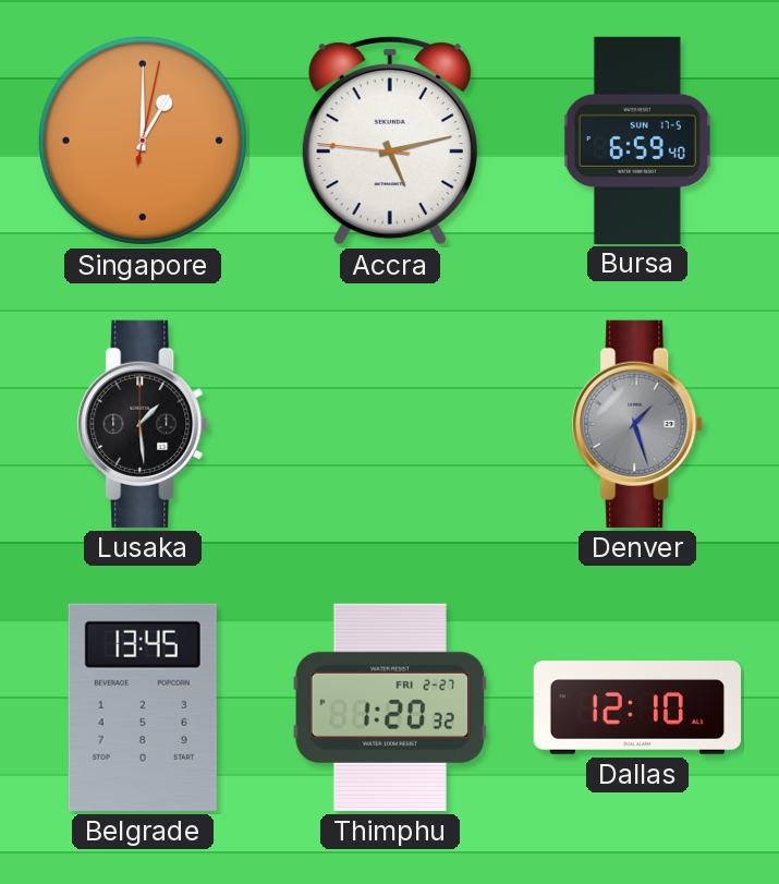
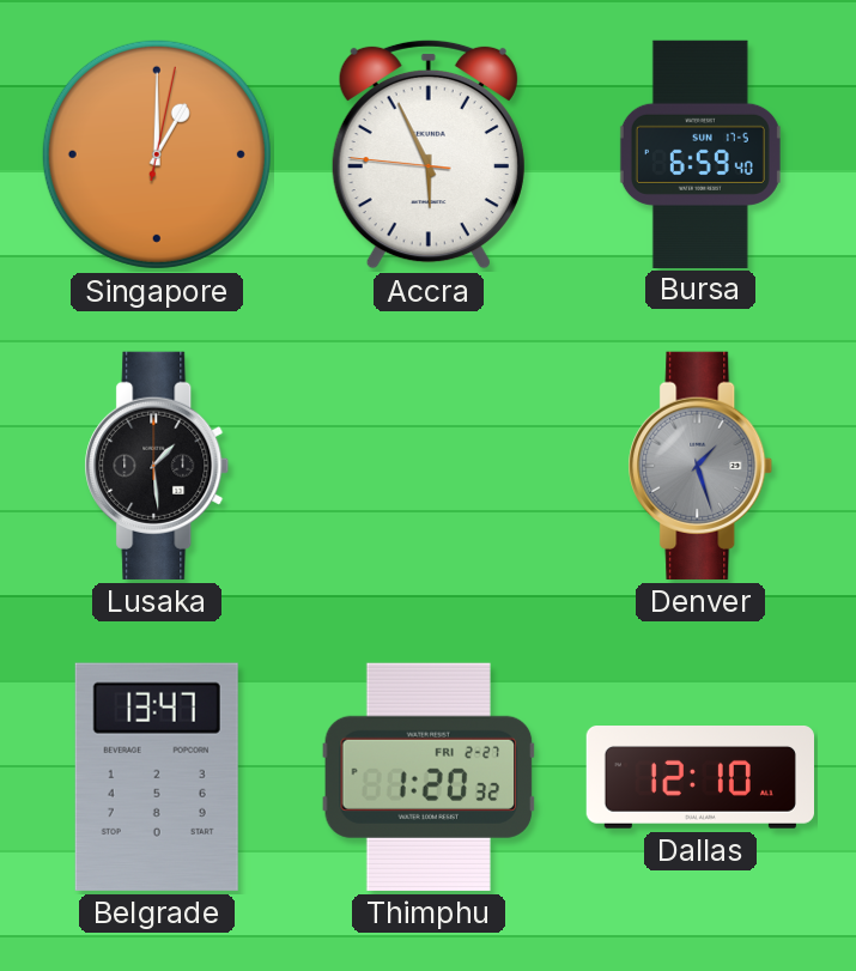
Accra: 5:12 -> 5:55 (429, 154)
Belgrade: 13:45 -> 13:47 (157, 777)
